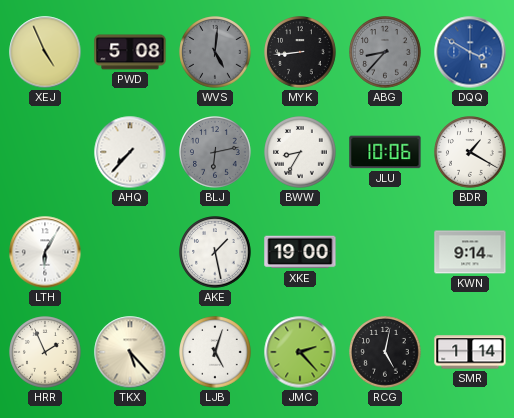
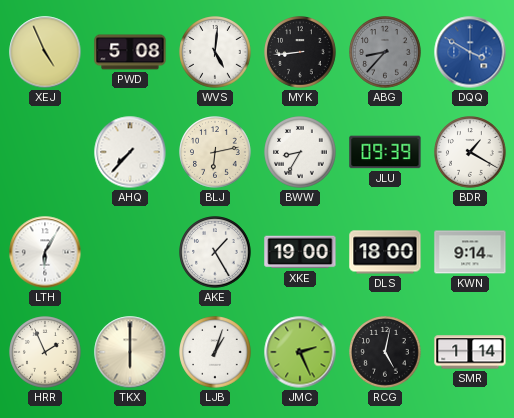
WVS dial: grey -> white (215, 52)
BLJ dial: grey -> cream (215, 152)
JLU: 10:06 -> 09:39 (385, 152)
AKE: 1:28 -> 1:25 (215, 252)
DLS: none -> 18:00 (385, 252)
TKX: 5:23 -> 6:00 (130, 352)
LJB: 5:03 -> 1:03 (215, 352)
JMC: 2:23 -> 2:26 (300, 352)
